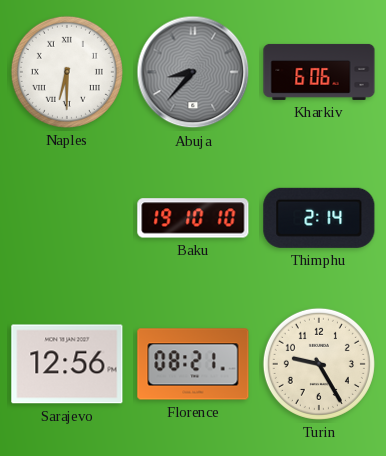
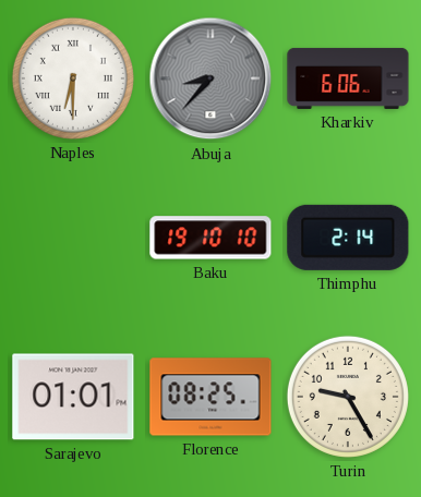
Sarajevo: 12:56 -> 01:01 (73, 397)
Florence: 08:21 -> 08:25 (211, 397)
